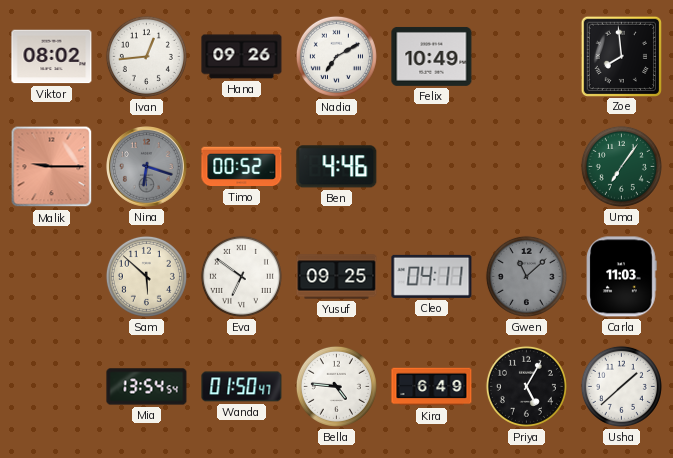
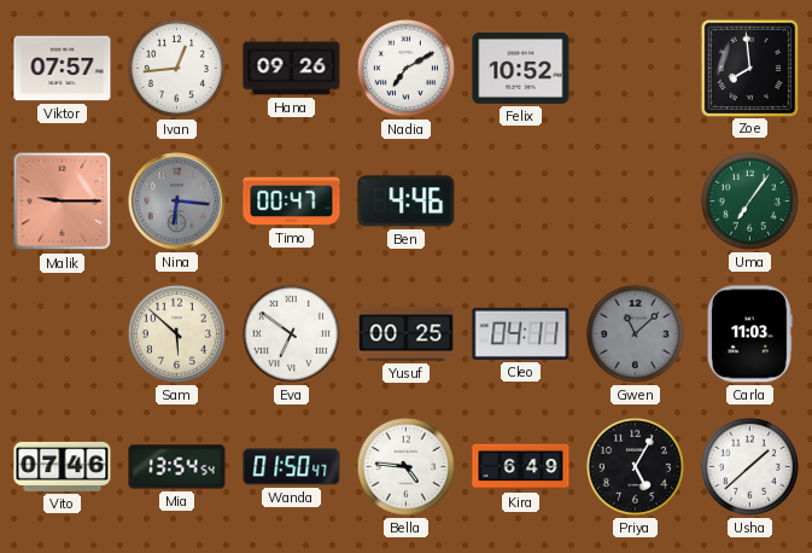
Viktor: 08:02 -> 07:57 (63, 69)
Felix: 10:49 -> 10:52 (521, 68)
Nina: 6:18 -> 6:16 (177, 202)
Timo: 00:52 -> 00:47 (292, 202)
Yusuf: 09:25 -> 00:25 (407, 334)
Vito: none -> 07:46 (63, 466)
